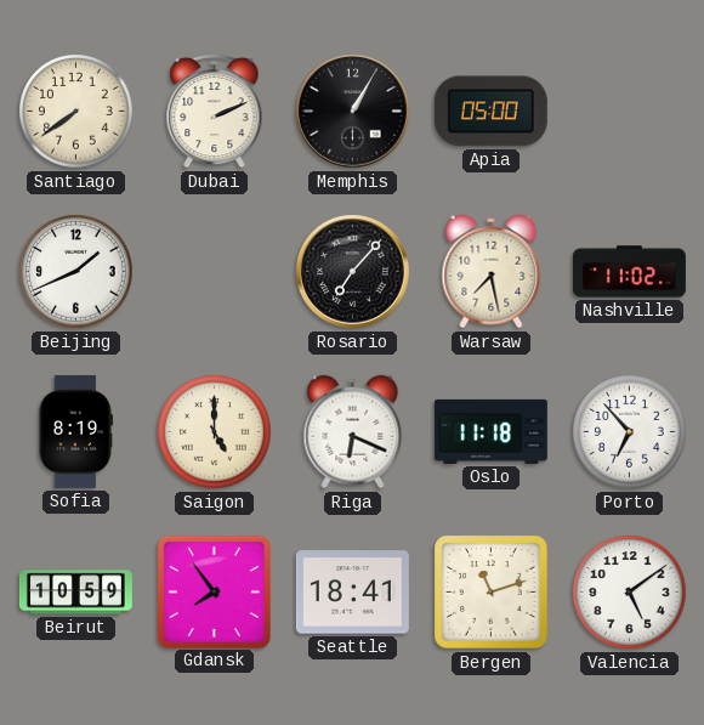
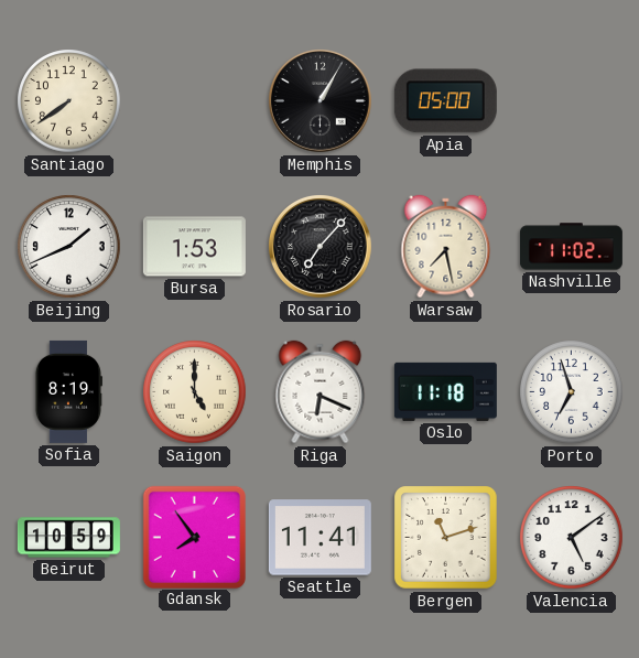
Dubai: 2:11 -> none (215, 111)
Bursa: none -> 1:53 (194, 247)
Porto: 6:53 -> 6:57 (572, 392)
Seattle: 18:41 -> 11:41 (319, 538)
